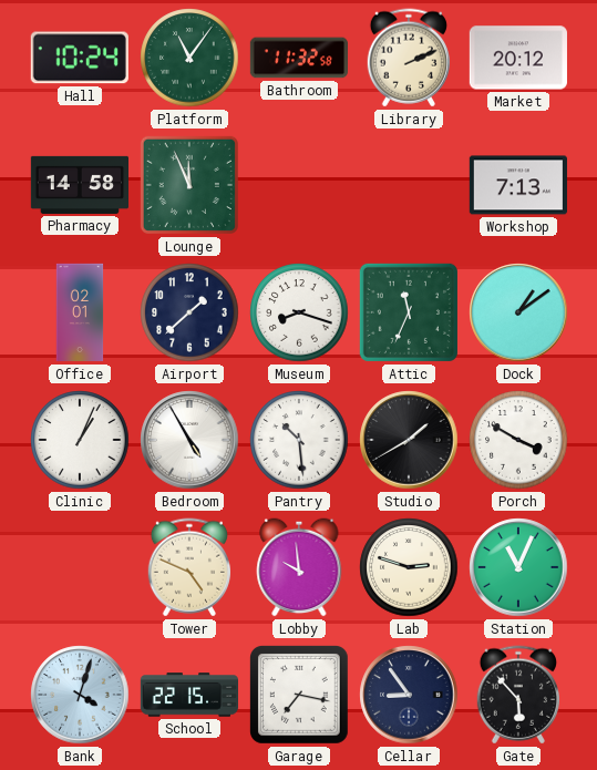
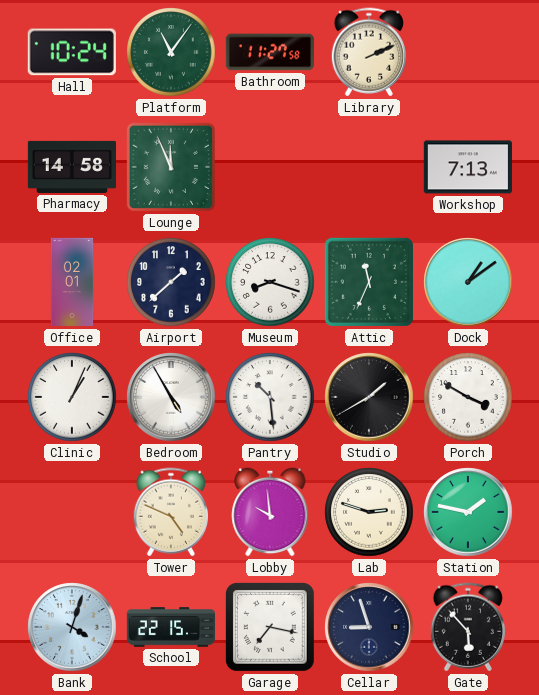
Bathroom: 11:32 -> 11:27 (269, 52)
Market: 20:12 -> none (518, 58)
Station: 11:04 -> 1:47 (468, 512)
Cellar: 8:54 -> 8:57 (369, 627)
